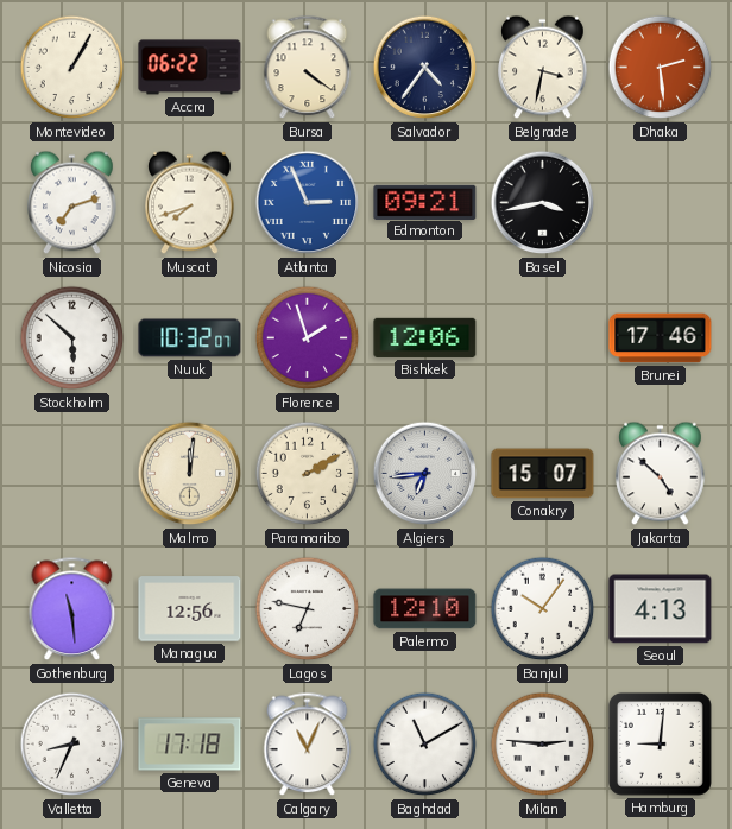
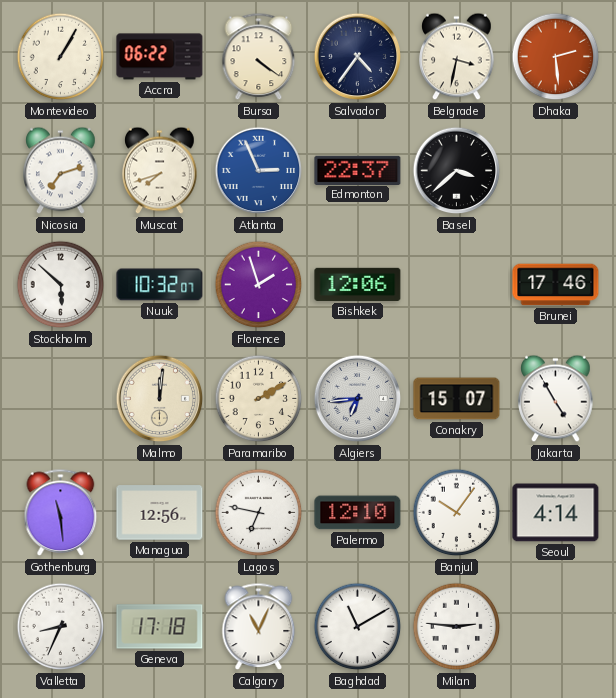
Edmonton: 09:21 -> 22:37 (358, 170)
Basel: 3:43 -> 3:38 (457, 171)
Jakarta: 4:52 -> 4:55 (556, 399)
Seoul: 4:13 -> 4:14 (556, 513)
Hamburg: 9:01 -> none (660, 743)
